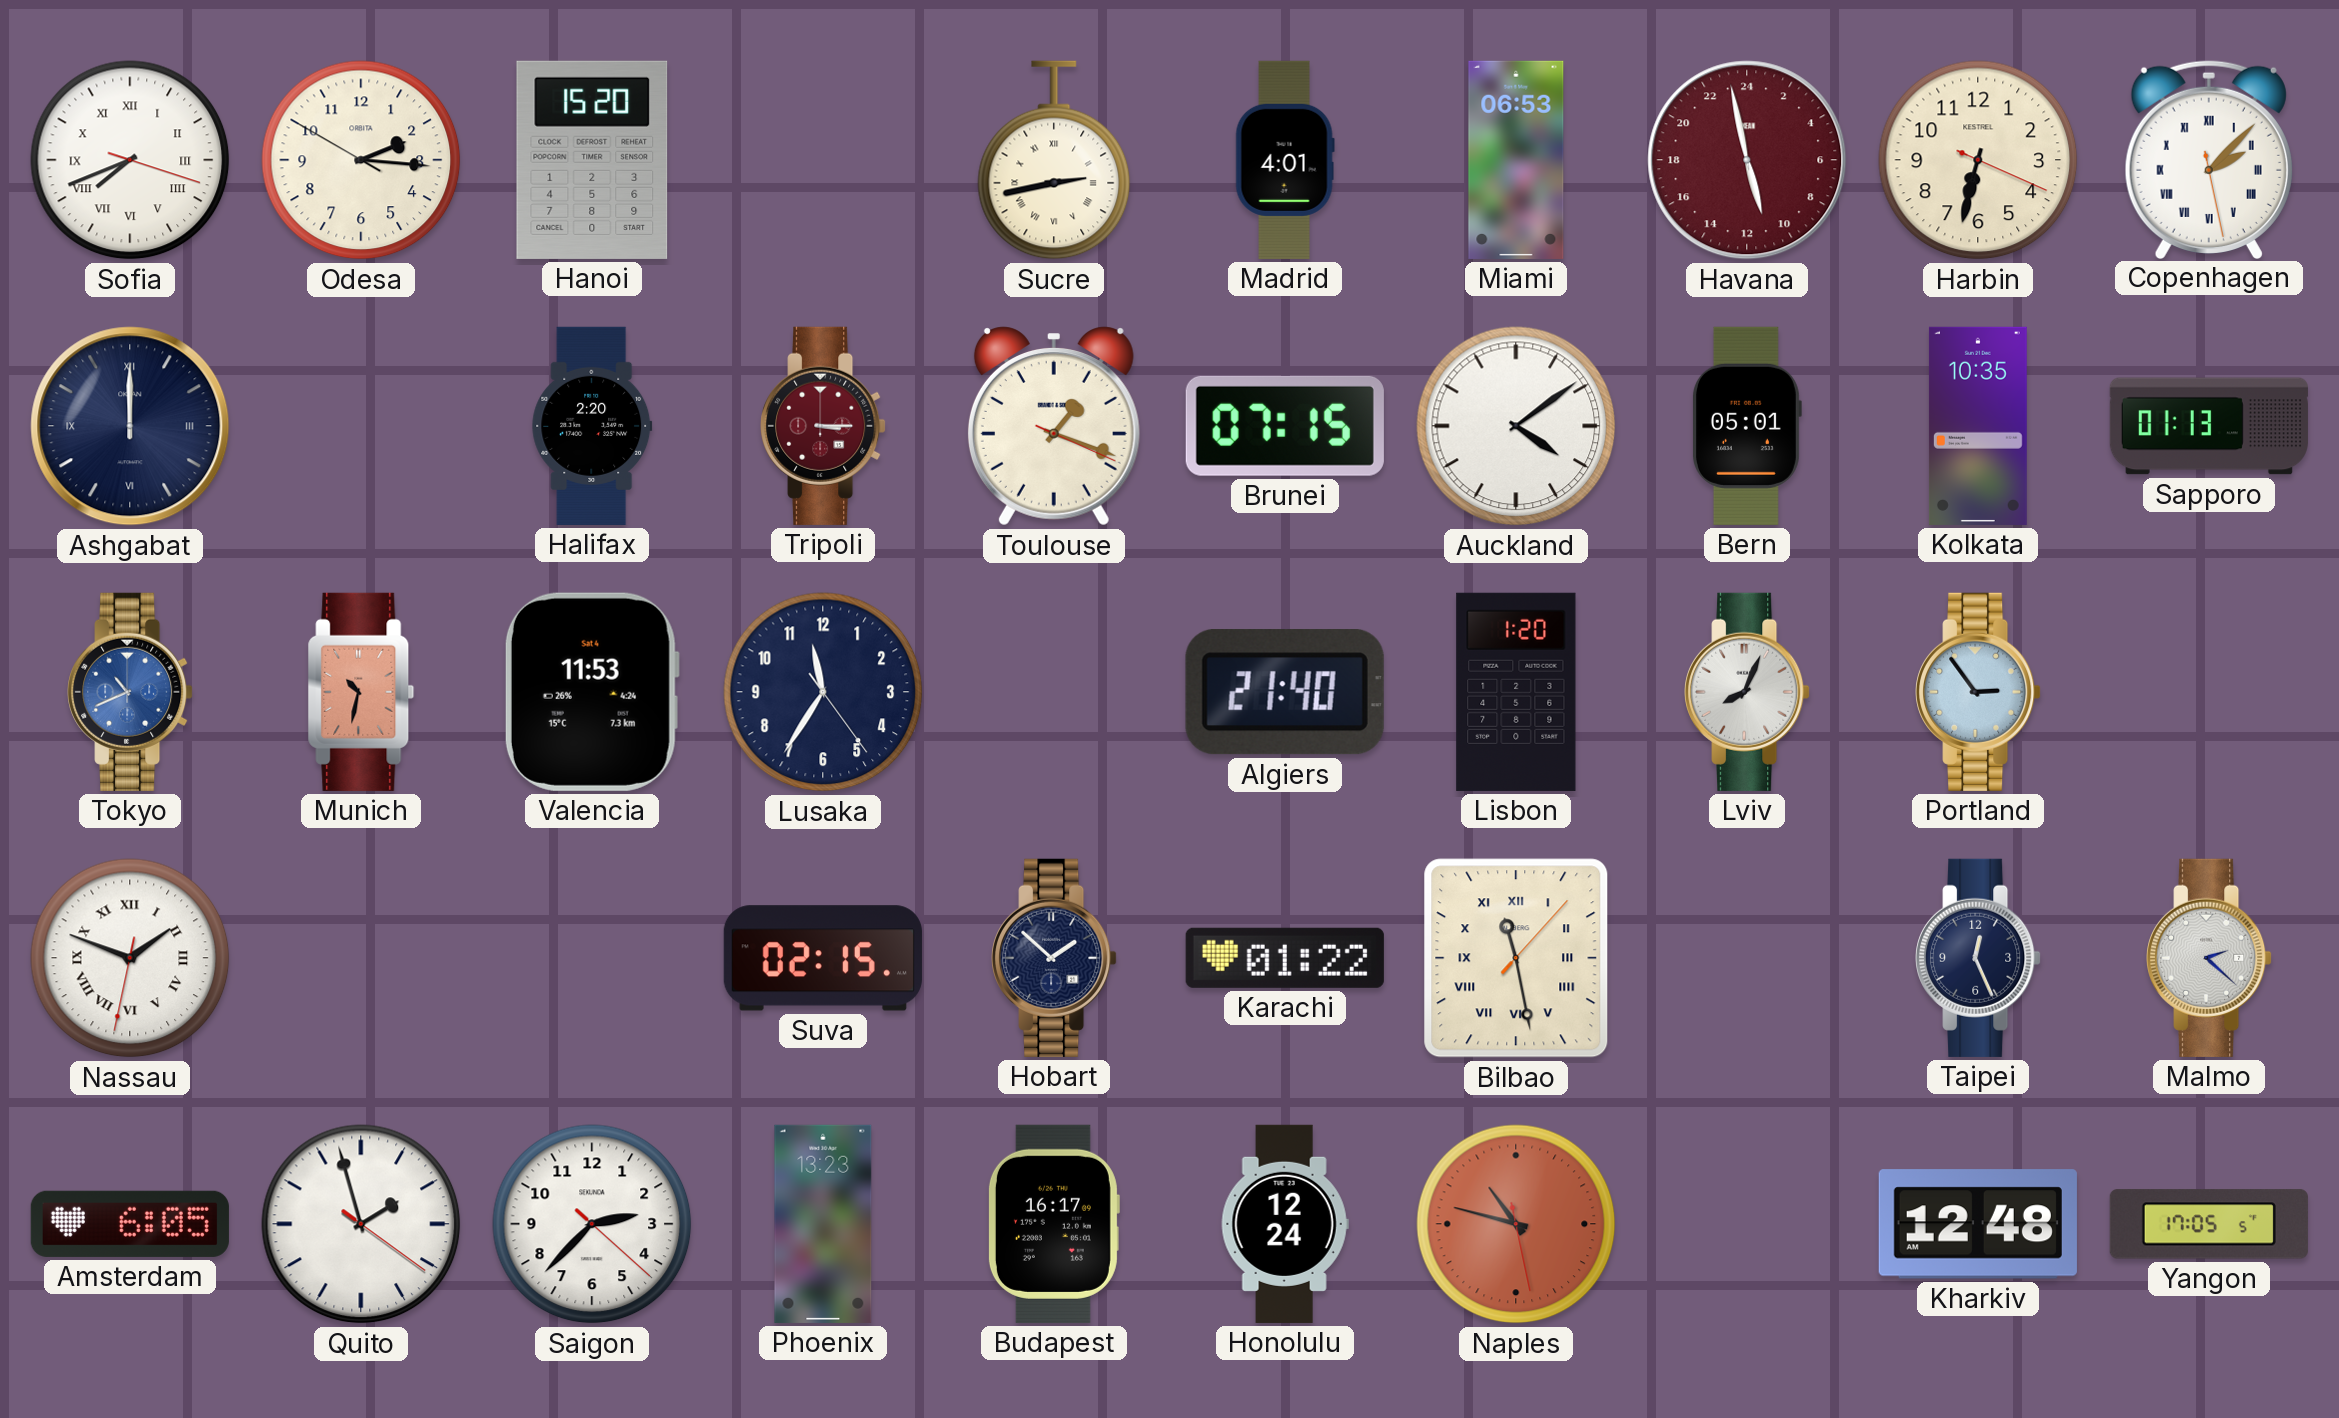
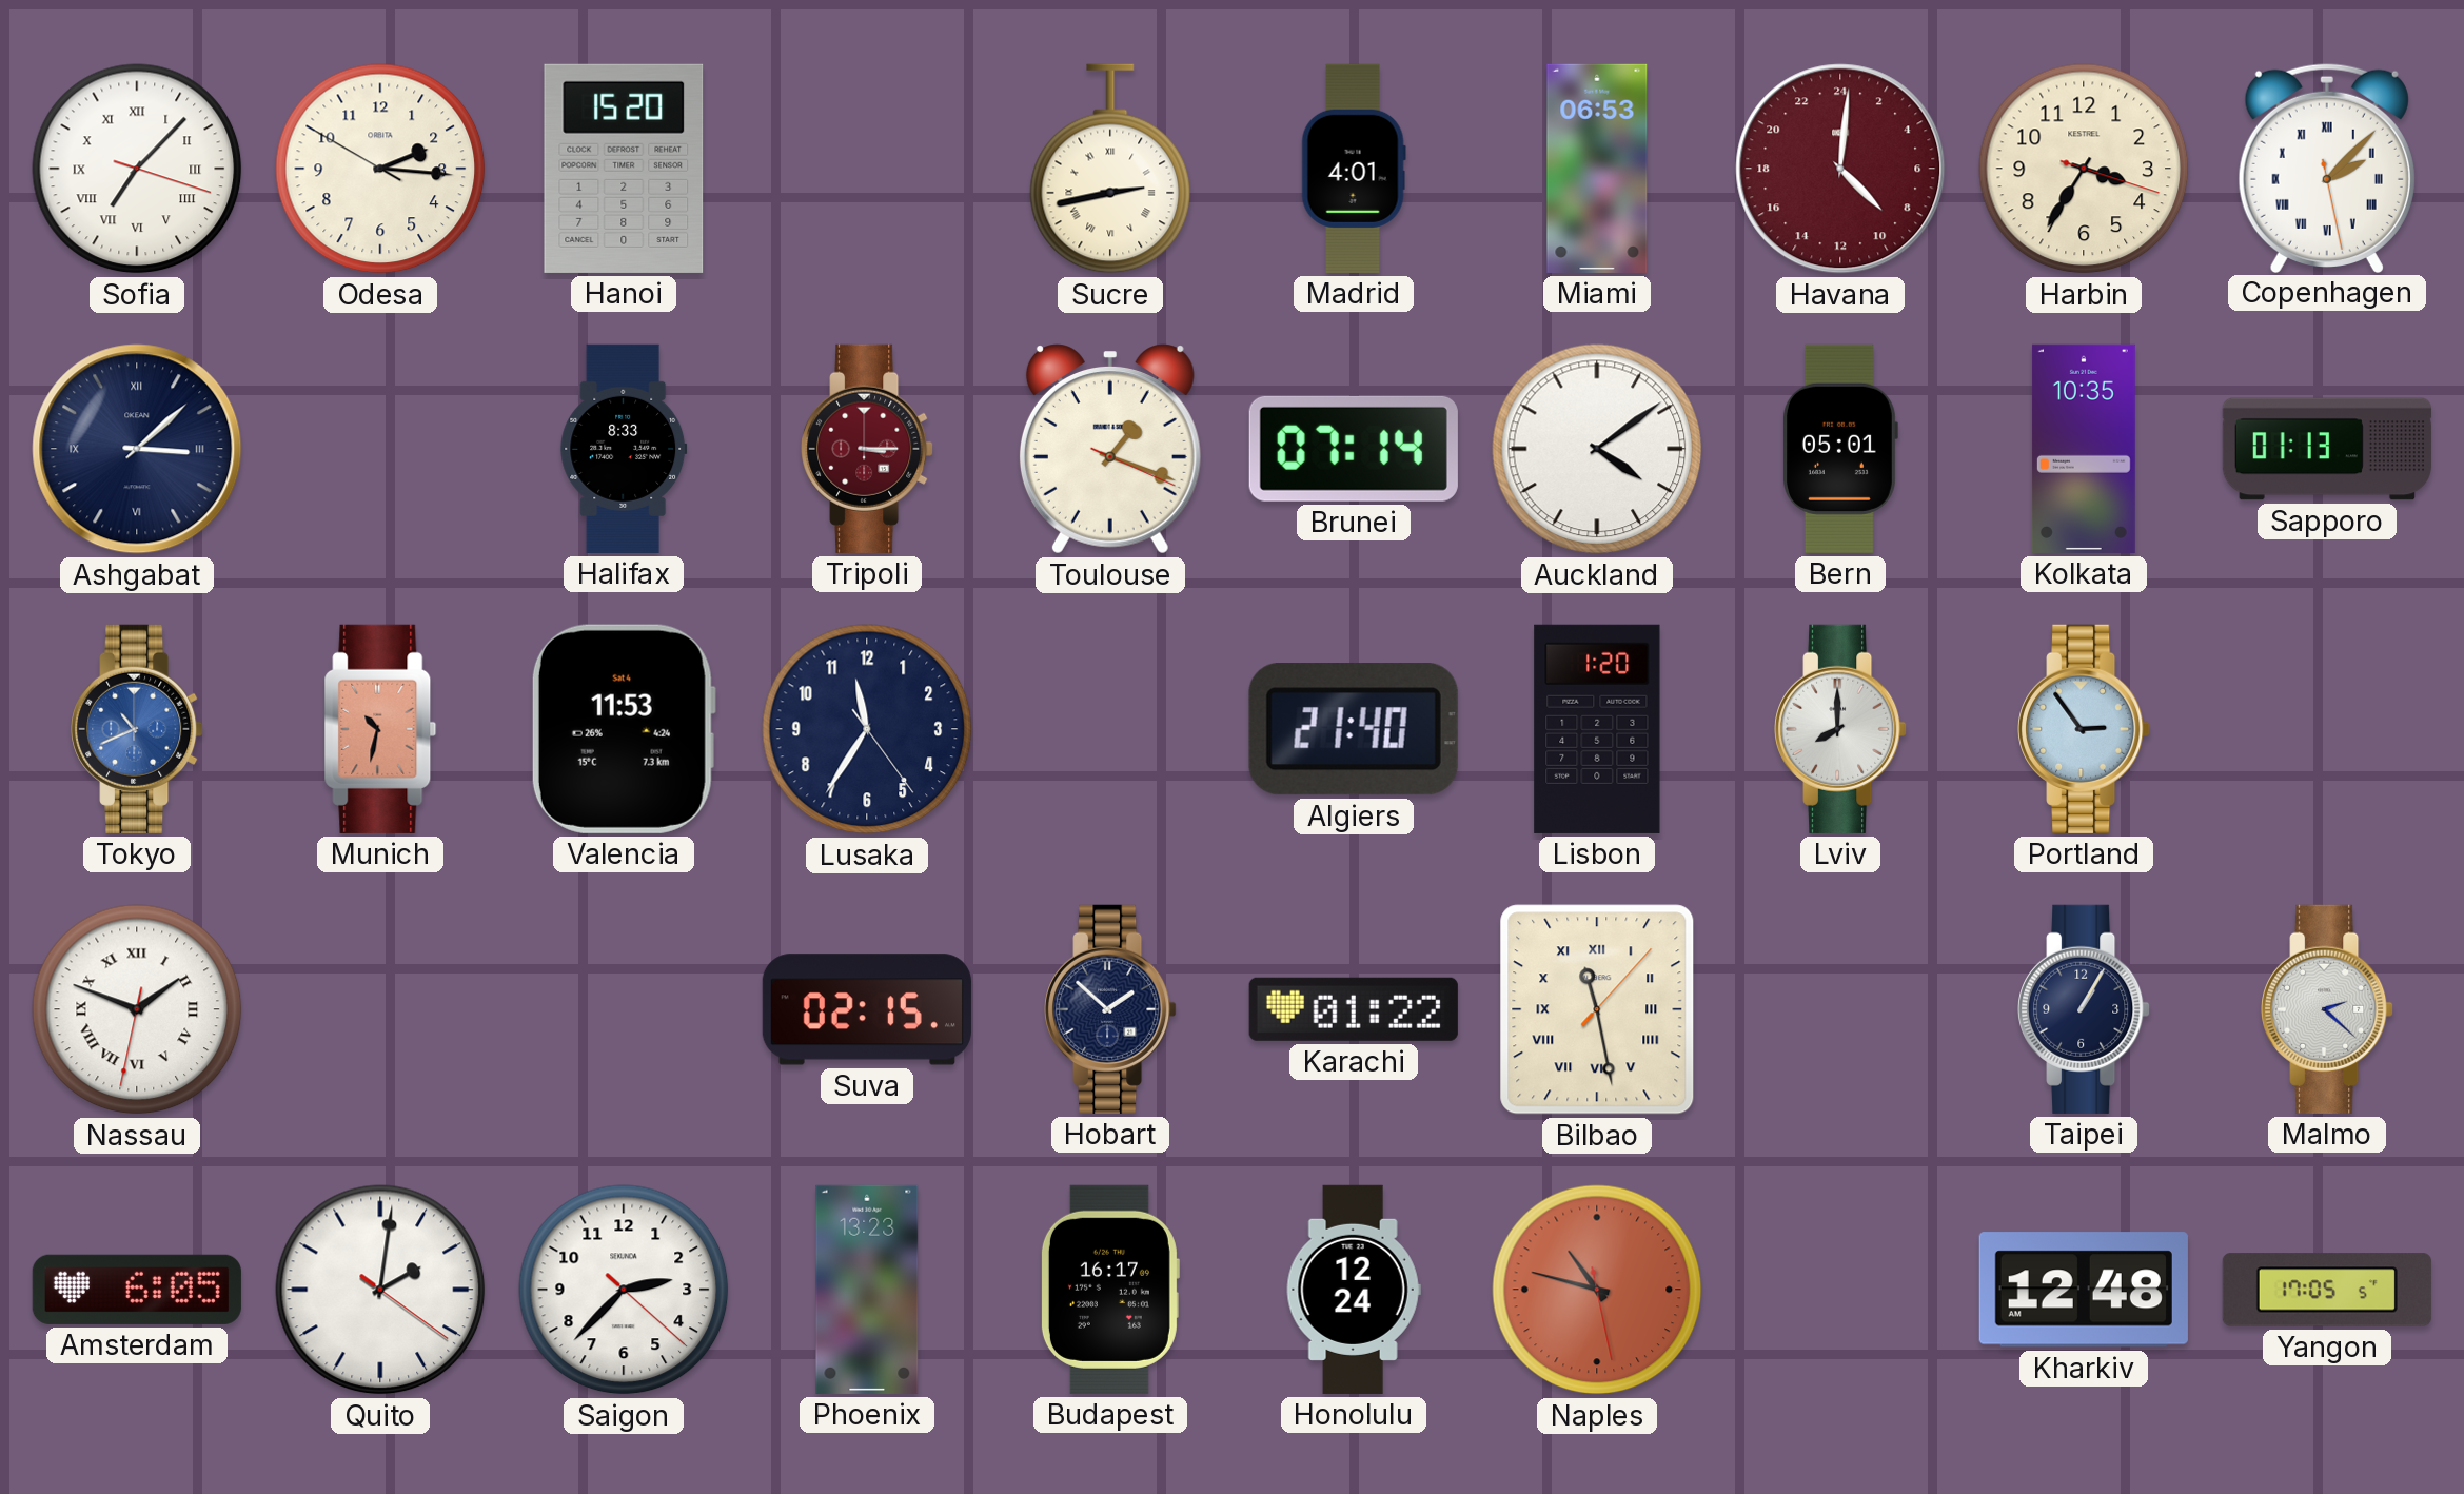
Sofia: 7:41 -> 7:07 (137, 169)
Havana: 10:58 -> 9:01 (1840, 169)
Harbin: 6:32 -> 3:35 (2084, 169)
Ashgabat: 12:00 -> 3:08 (137, 449)
Halifax: 2:20 -> 8:33 (624, 449)
Brunei: 07:15 -> 07:14 (1354, 449)
Lviv: 8:04 -> 8:00 (1840, 729)
Taipei: 12:26 -> 1:05 (2084, 1009)
Quito: 1:57 -> 2:01 (380, 1290)
